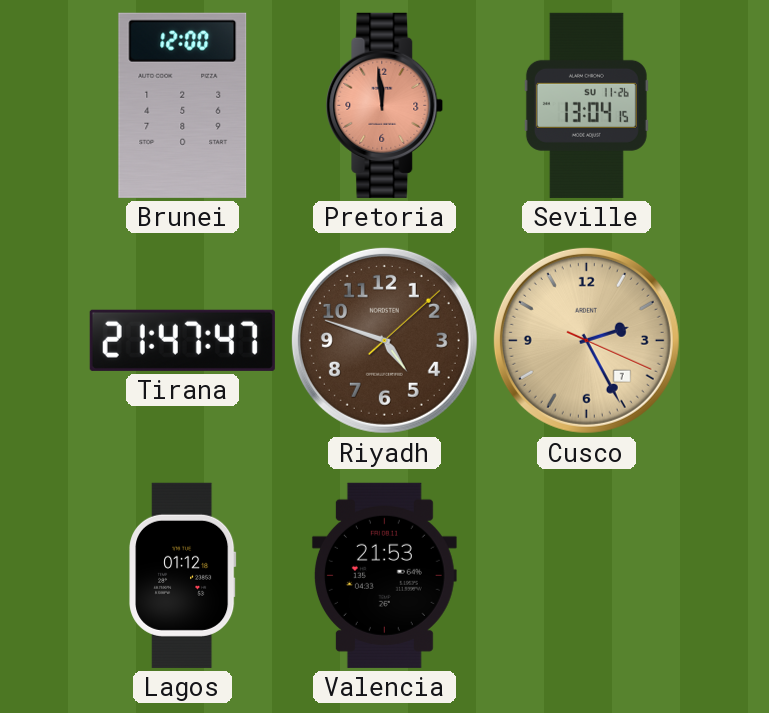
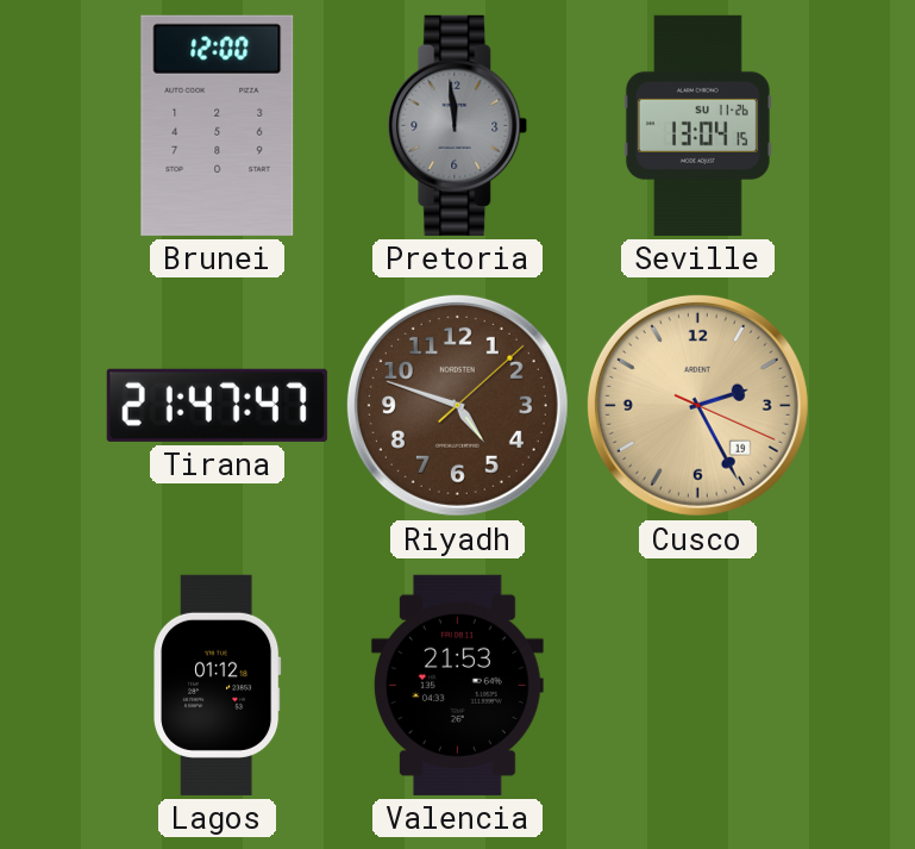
Pretoria dial: salmon -> grey (458, 125)
Cusco date: 7 -> 19 (697, 405)
